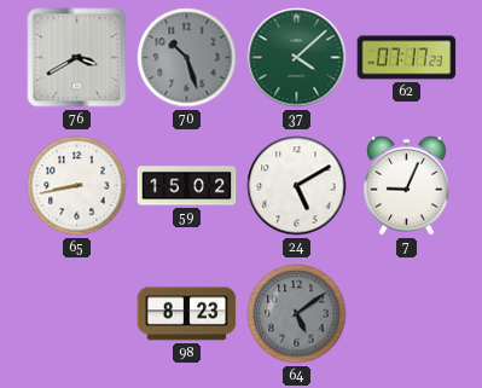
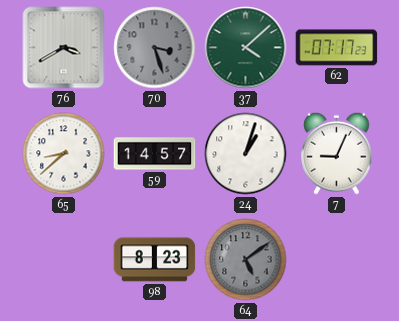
70: 10:27 -> 3:27 (155, 48)
65: 8:43 -> 8:38 (64, 154)
59: 15:02 -> 14:57 (155, 154)
24: 5:10 -> 1:03 (246, 154)
